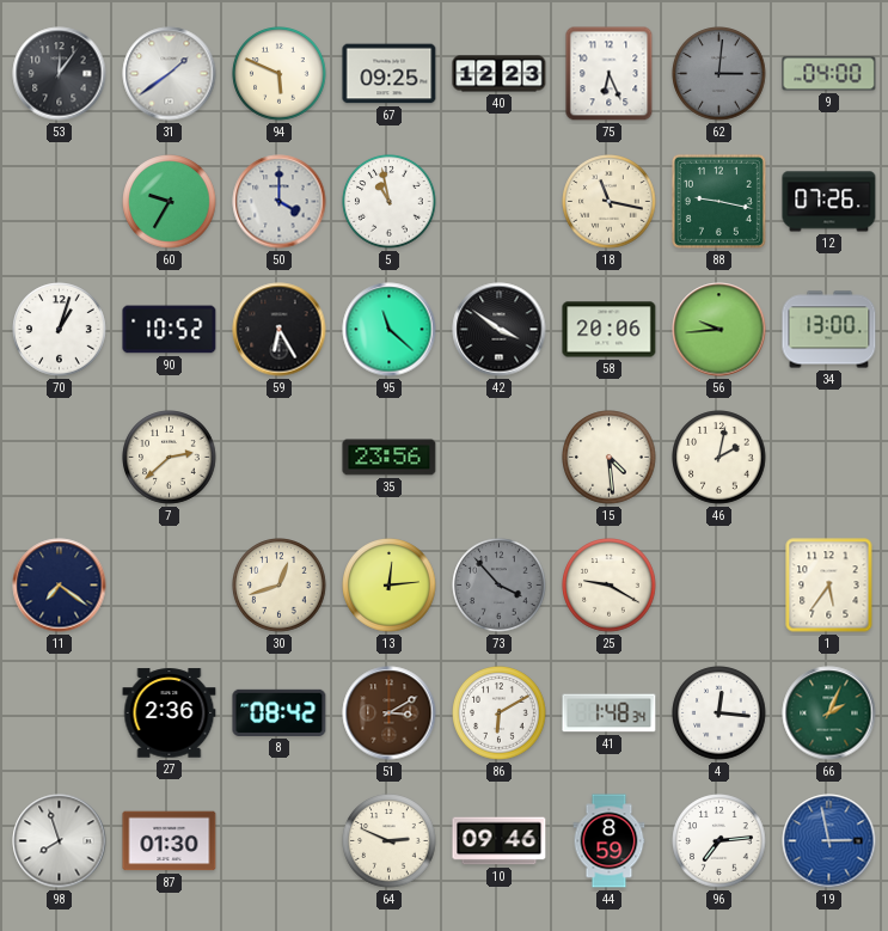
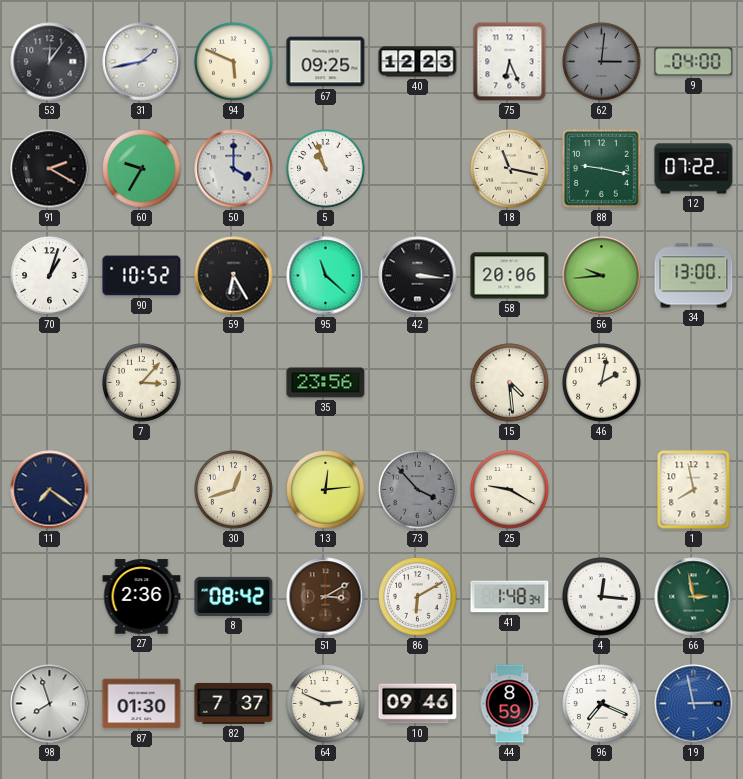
31: 1:39 -> 1:43 (142, 62)
91: none -> 2:20 (50, 169)
5: 10:58 -> 10:57 (326, 169)
12: 07:26 -> 07:22 (694, 169)
42: 3:51 -> 3:16 (418, 276)
7: 2:38 -> 3:07 (142, 383)
1: 5:36 -> 7:58 (694, 490)
66: 2:04 -> 2:58 (694, 597)
82: none -> 7:37 (234, 703)
96: 7:14 -> 7:19 (602, 704)
